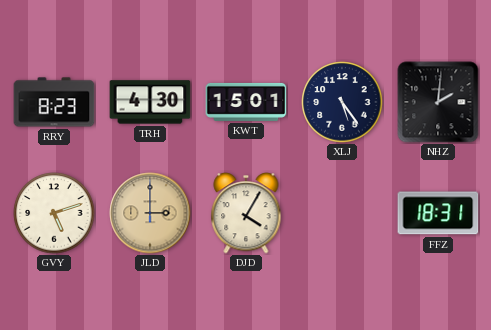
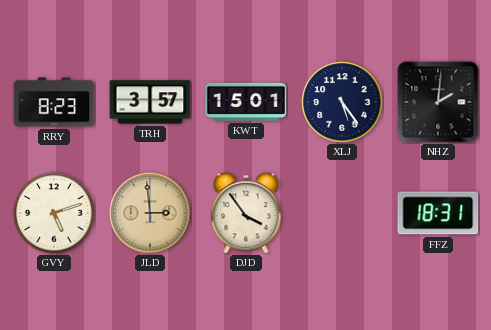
TRH: 4:30 -> 3:57 (150, 102)
JLD: 3:00 -> 2:59 (150, 213)
DJD: 4:05 -> 3:54 (246, 213)
